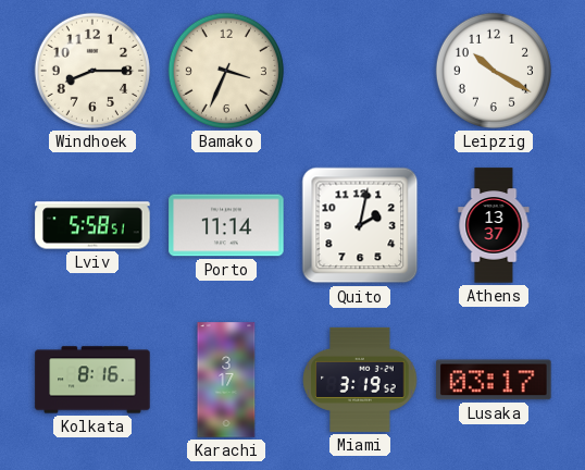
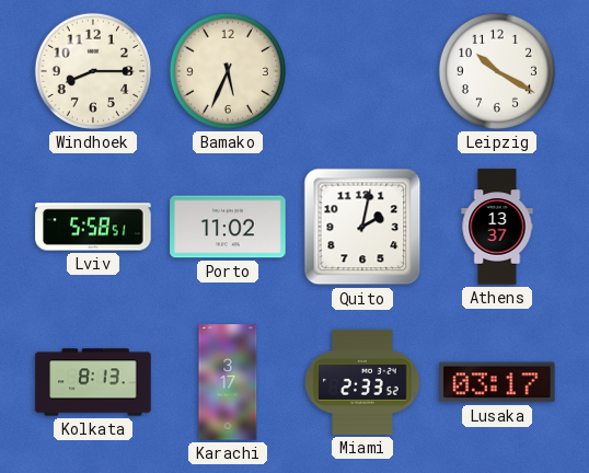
Bamako: 3:34 -> 5:34 (228, 71)
Porto: 11:14 -> 11:02 (228, 227)
Kolkata: 8:16 -> 8:13 (93, 382)
Miami: 3:19 -> 2:33 (362, 382)
